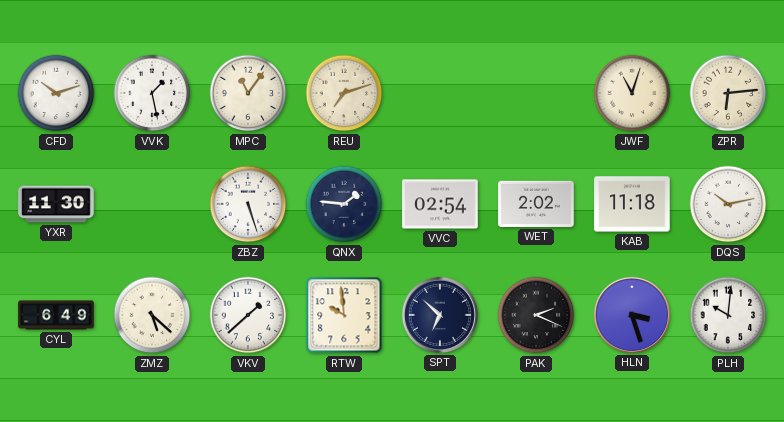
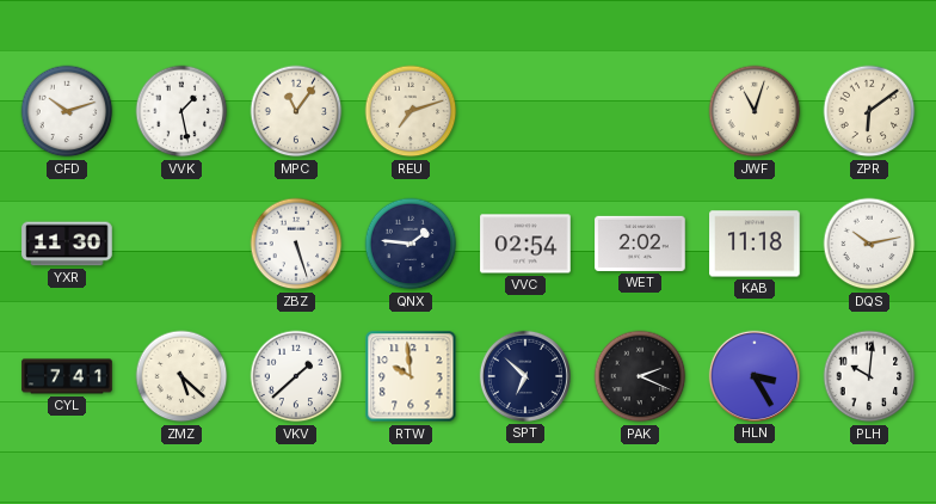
ZPR: 6:14 -> 6:09 (869, 111)
CYL: 6:49 -> 7:41 (67, 376)
HLN: 3:27 -> 3:25 (755, 376)
